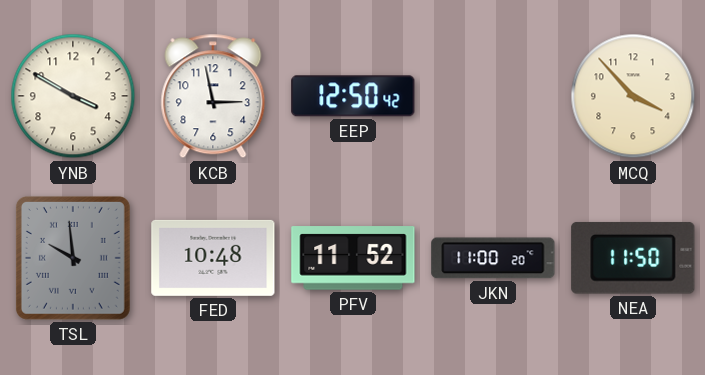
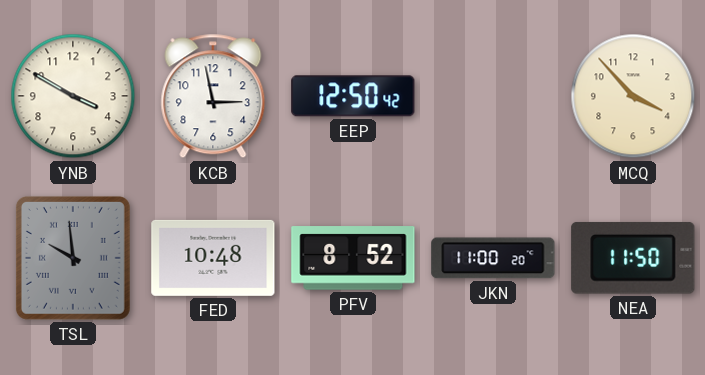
PFV: 11:52 -> 8:52 (353, 258)
